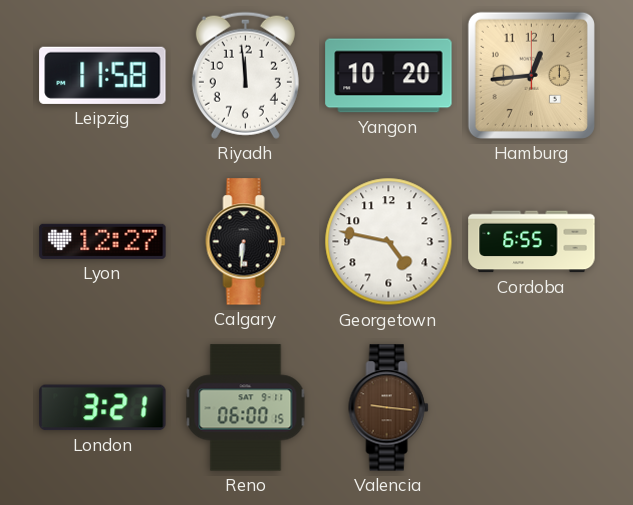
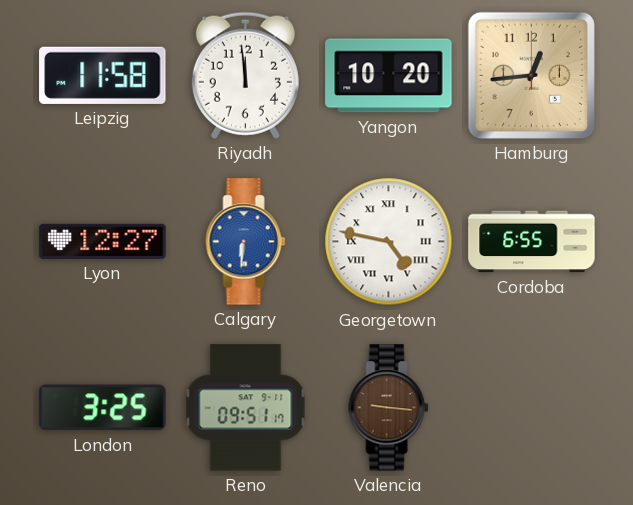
Calgary dial: black -> blue (246, 242)
Georgetown numerals: Arabic -> Roman (389, 242)
London: 3:21 -> 3:25 (103, 408)
Reno: 06:00 -> 09:51 (246, 408)
